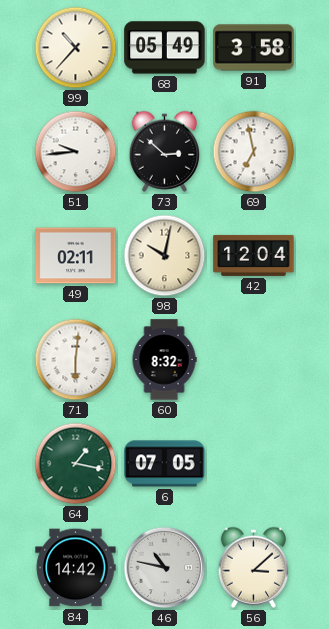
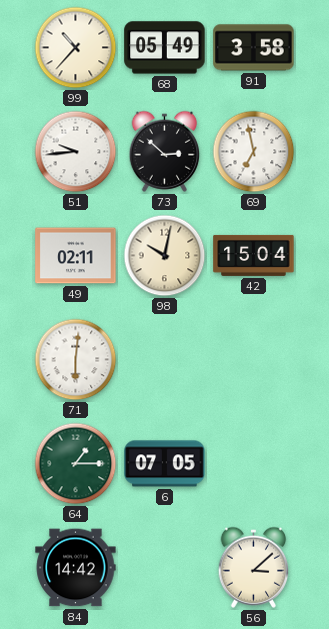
42: 12:04 -> 15:04 (254, 255)
60: 8:32 -> none (164, 360)
64: 1:17 -> 1:15 (76, 464)
46: 10:47 -> none (165, 568)
